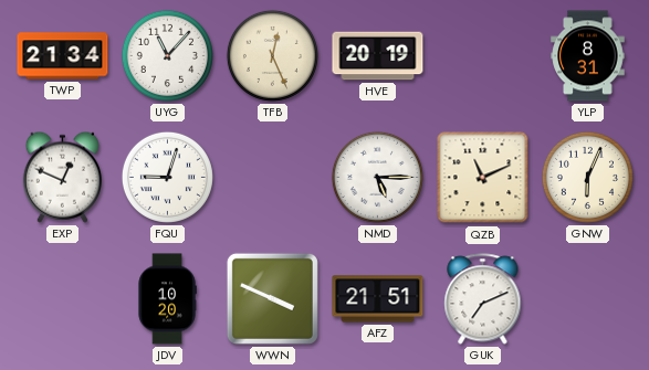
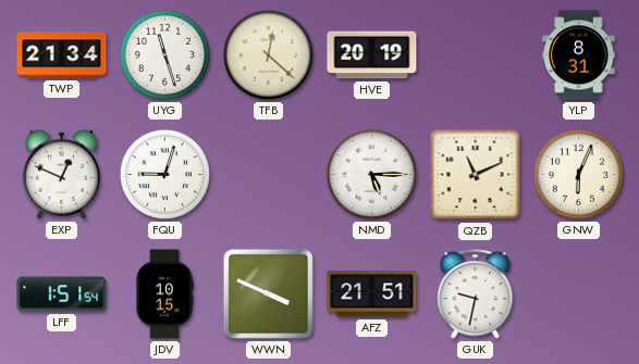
UYG: 11:07 -> 11:27 (164, 54)
TFB: 12:26 -> 12:22 (268, 54)
LFF: none -> 1:51 (62, 294)
JDV: 10:20 -> 10:15 (164, 294)
GUK: 7:11 -> 9:32 (476, 294)
